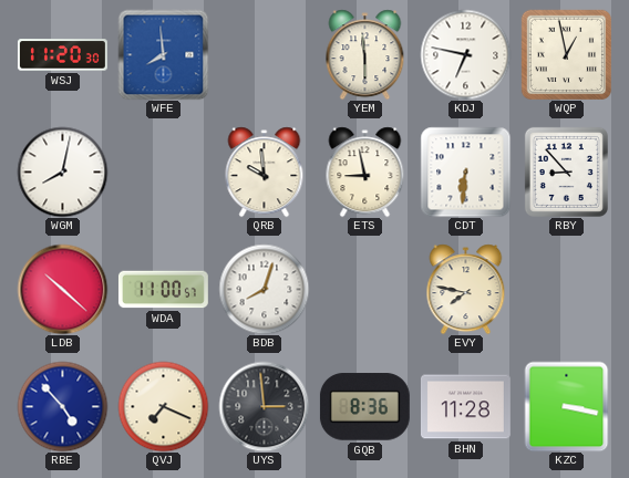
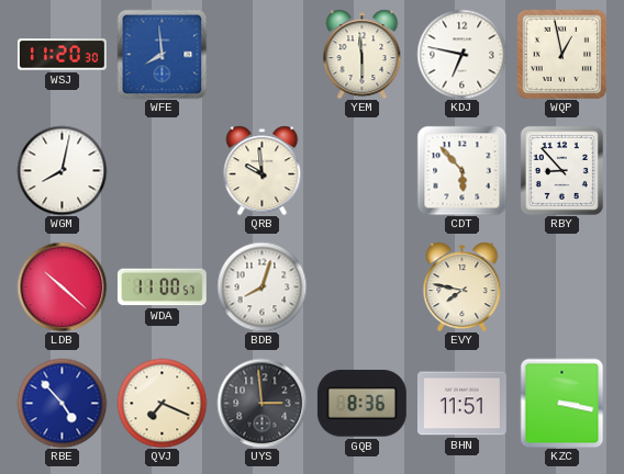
ETS: 8:58 -> none (365, 172)
CDT: 6:31 -> 5:53 (461, 170)
BHN: 11:28 -> 11:51 (461, 404)
